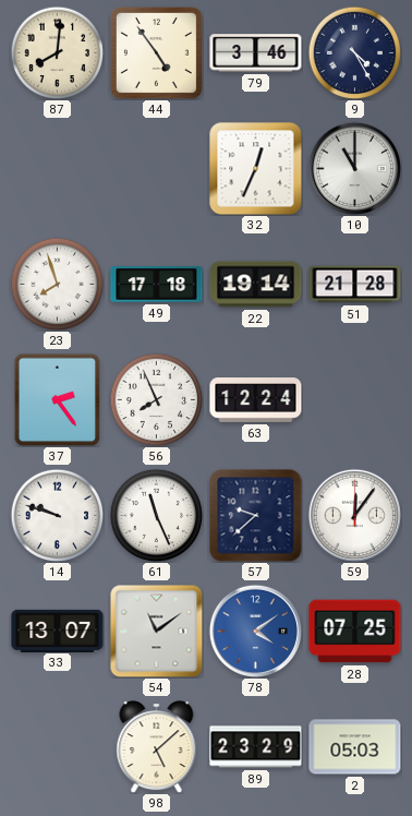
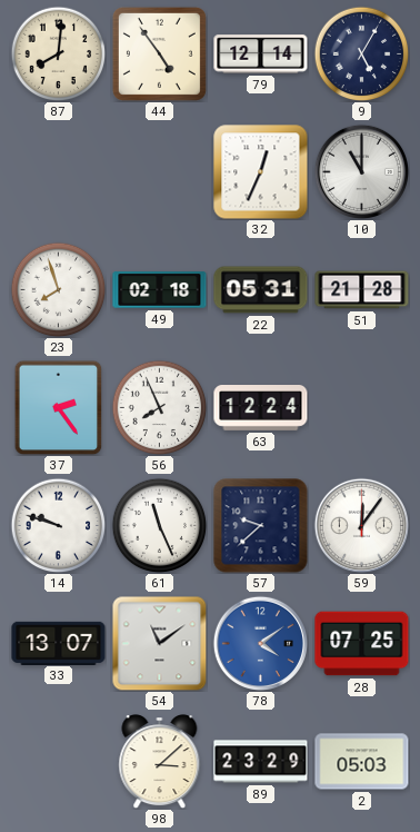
79: 3:46 -> 12:14 (261, 55)
9: 4:25 -> 5:05 (361, 53)
49: 17:18 -> 02:18 (160, 290)
22: 19:14 -> 05:31 (261, 290)
98: 5:08 -> 3:08 (160, 762)
